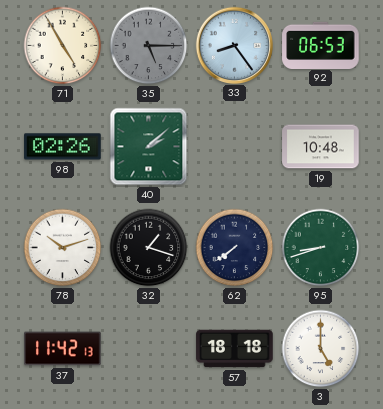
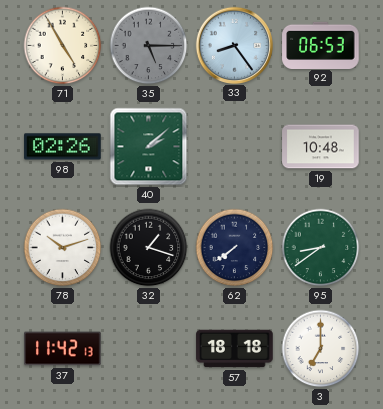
95: 8:42 -> 8:39 (321, 248)
3: 5:00 -> 7:00 (321, 349)
